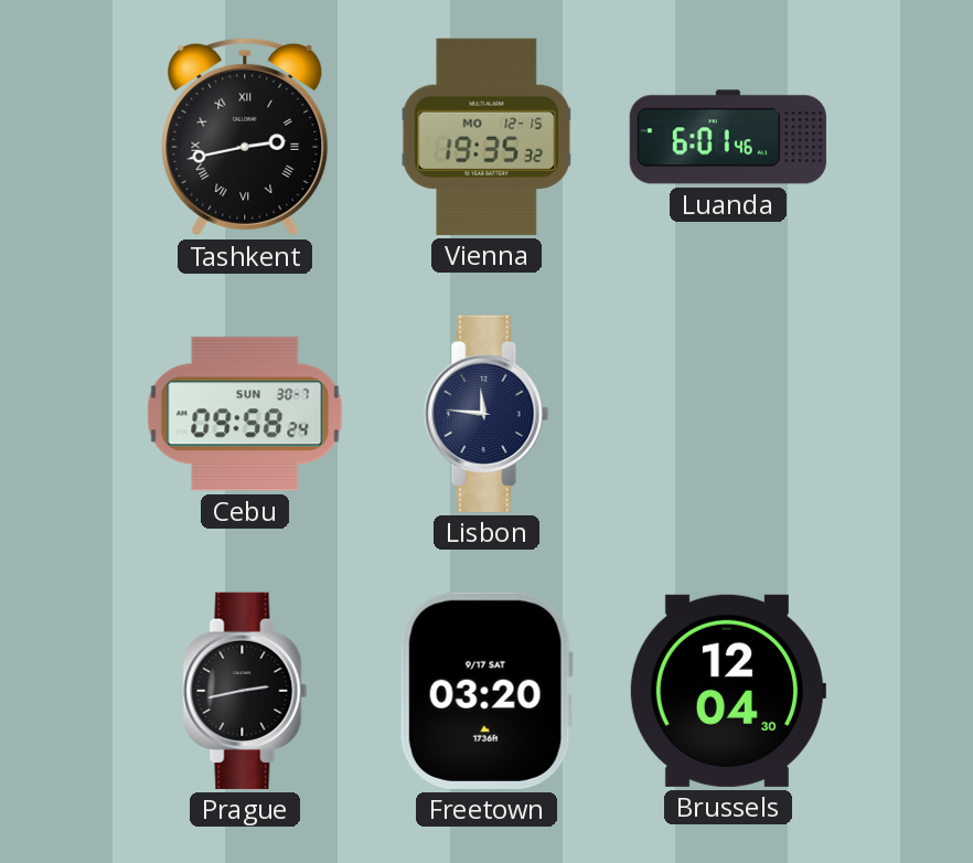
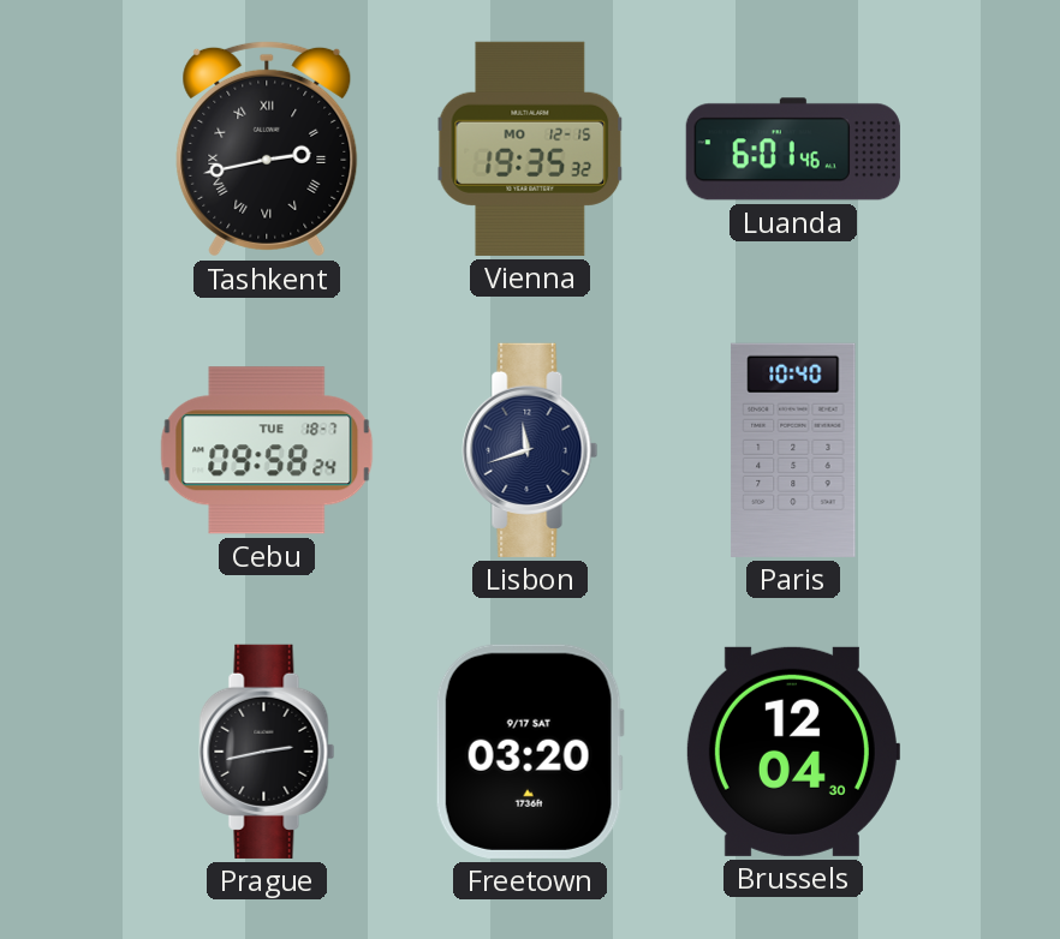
Cebu date: SUN 30-7 -> TUE 18-7 (267, 450)
Lisbon: 11:46 -> 11:42 (530, 450)
Paris: none -> 10:40 (793, 450)
